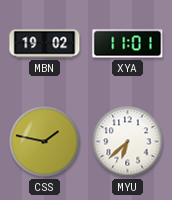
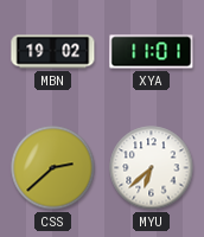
CSS: 1:47 -> 2:38 (53, 168)
